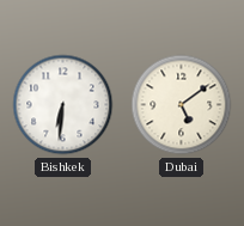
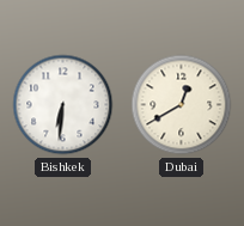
Dubai: 5:09 -> 12:40 (182, 105)
